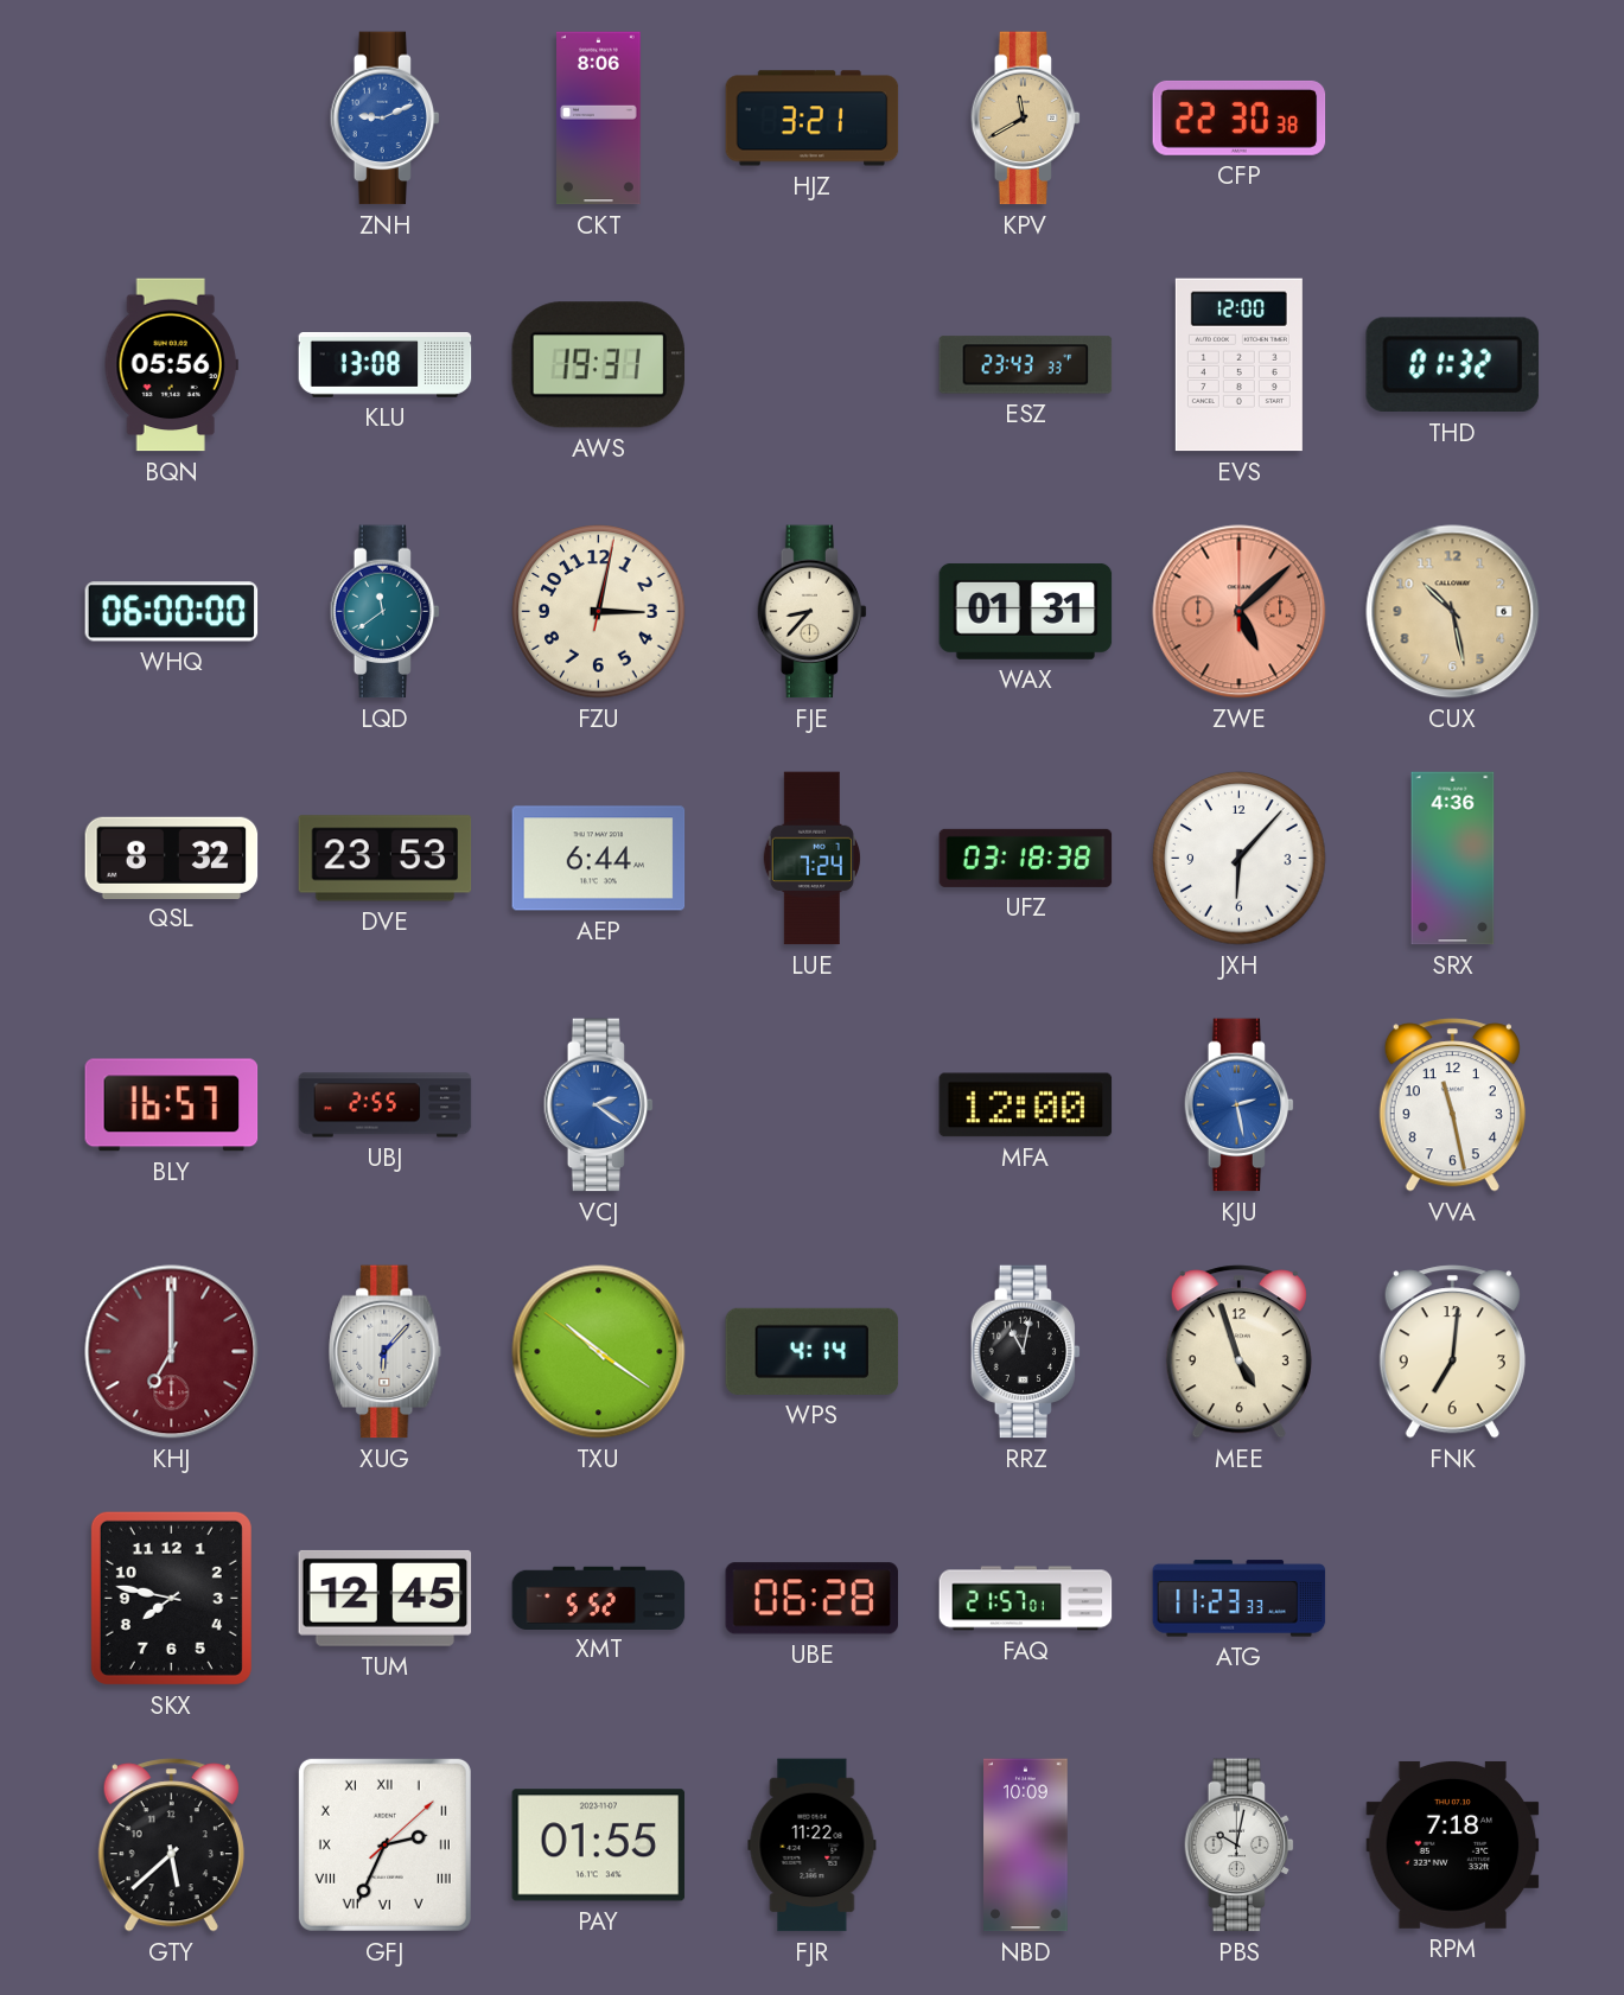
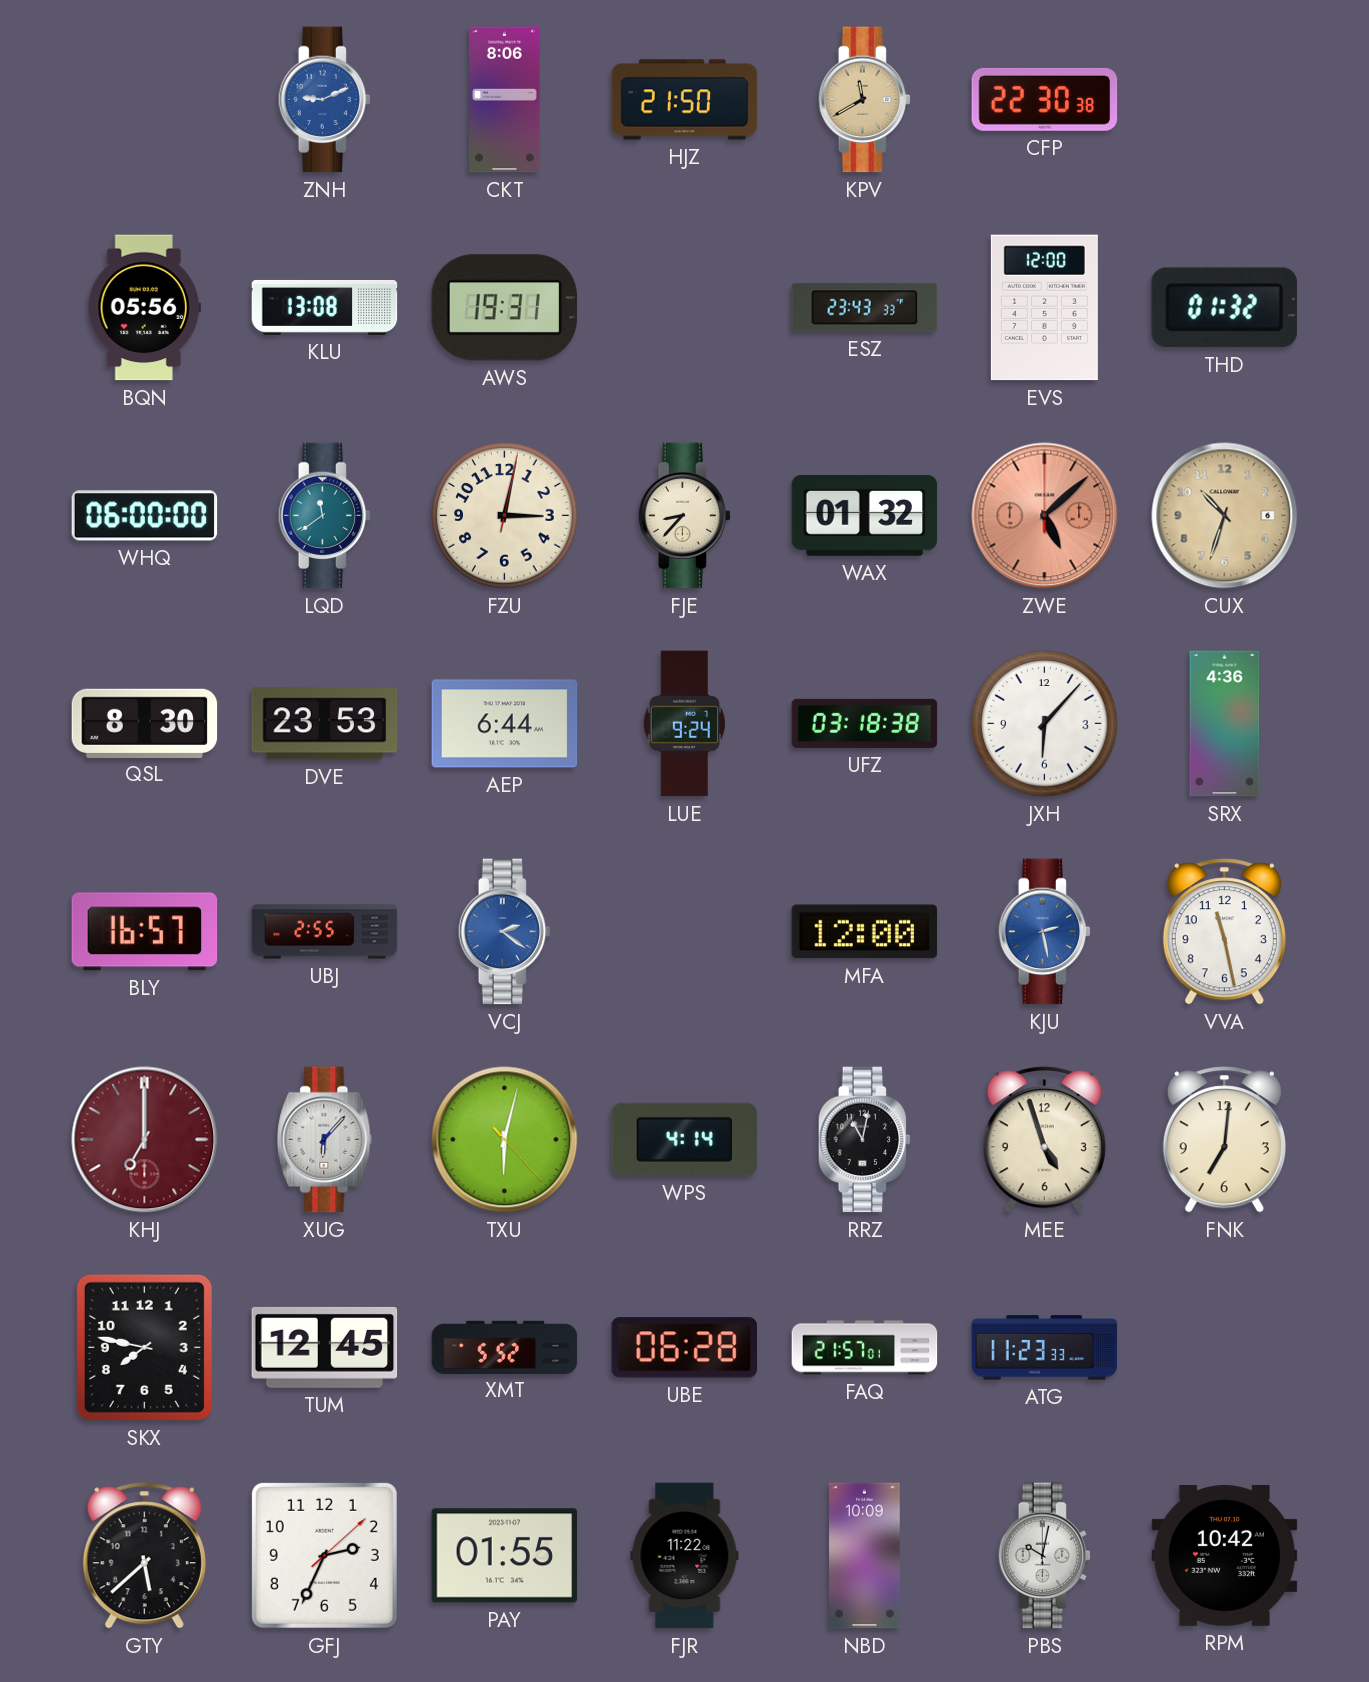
HJZ: 3:21 -> 21:50 (685, 100)
WAX: 01:31 -> 01:32 (865, 515)
CUX: 10:28 -> 10:33 (1225, 516)
QSL: 8:32 -> 8:30 (145, 723)
LUE: 7:24 -> 9:24 (684, 724)
TXU: 10:20 -> 6:02 (505, 1140)
GFJ numerals: Roman -> Arabic (324, 1555)
RPM: 7:18 -> 10:42 (1225, 1555)
